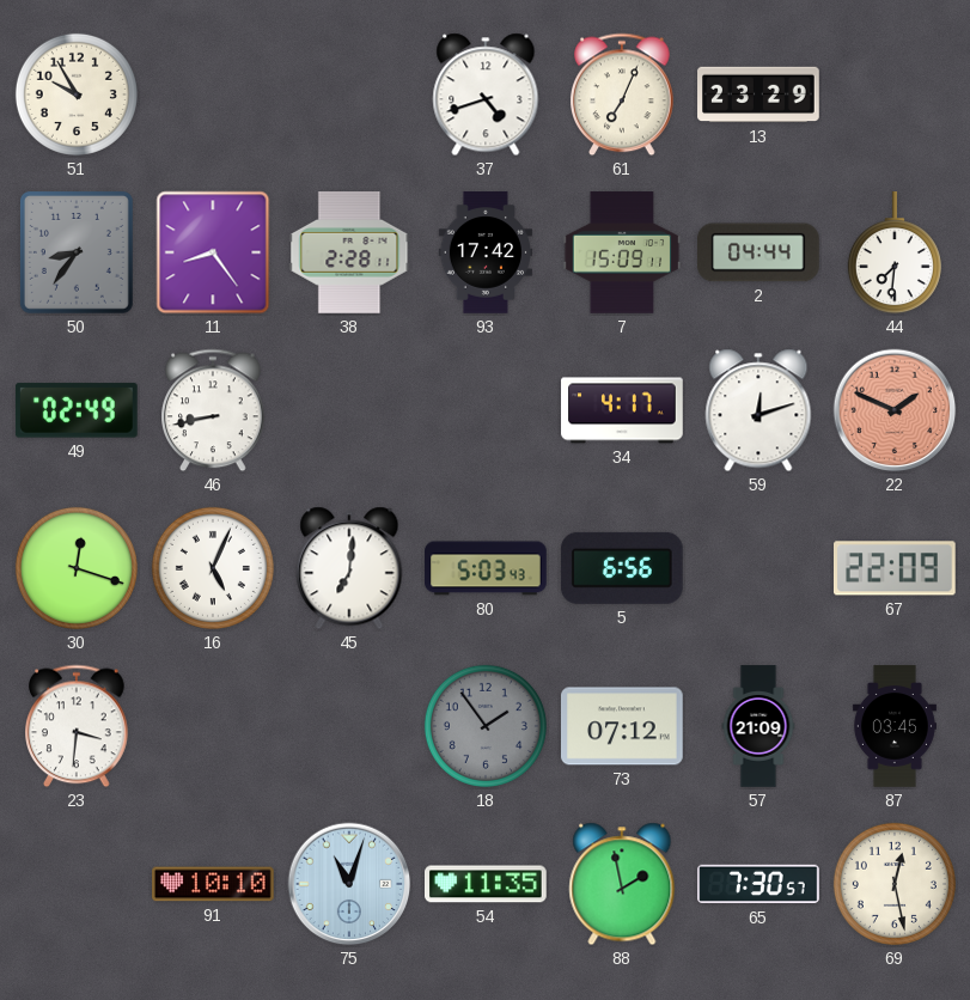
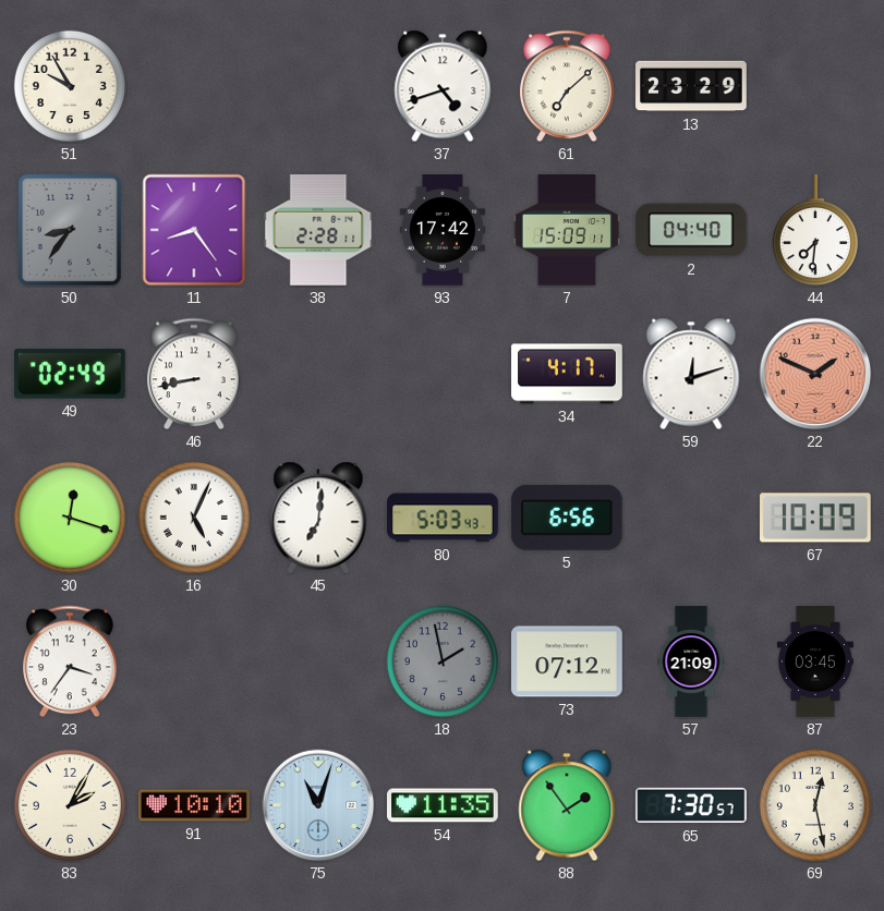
61: 7:04 -> 7:08 (568, 86)
2: 04:44 -> 04:40 (692, 230)
67: 22:09 -> 10:09 (816, 518)
23: 3:31 -> 3:36 (71, 661)
18: 1:54 -> 1:58 (443, 661)
83: none -> 2:05 (70, 805)
88: 1:58 -> 1:54 (567, 805)
